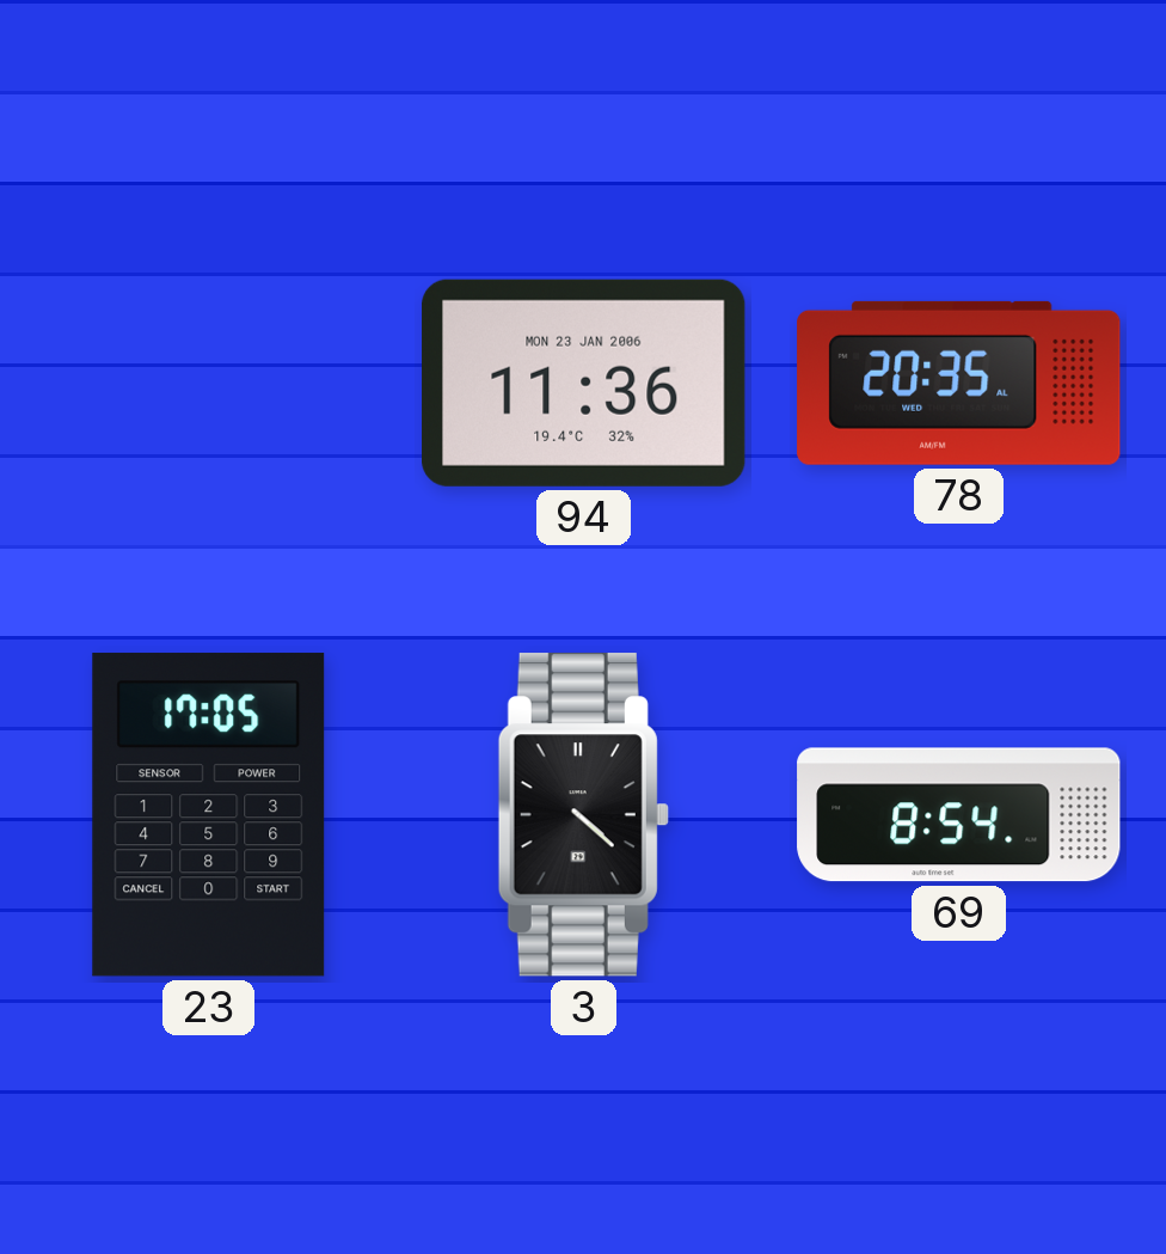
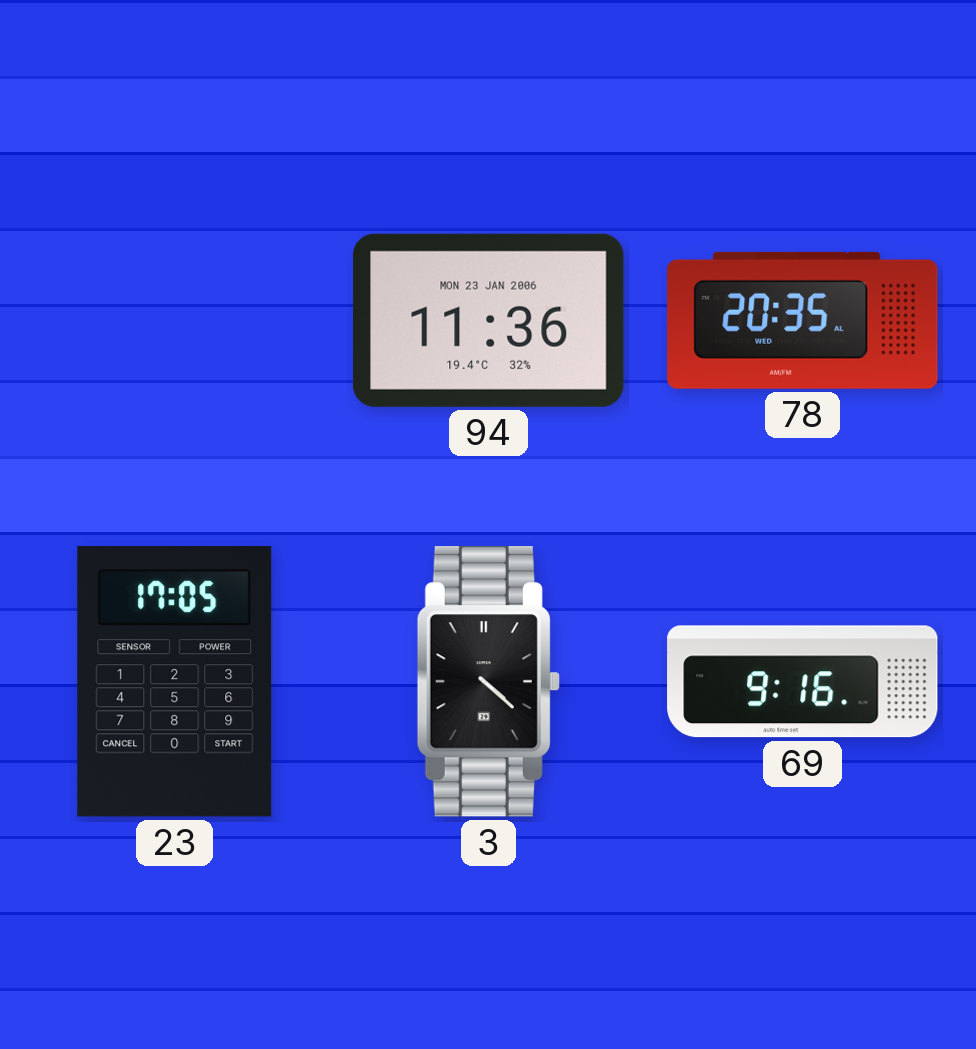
69: 8:54 -> 9:16 (803, 682)
